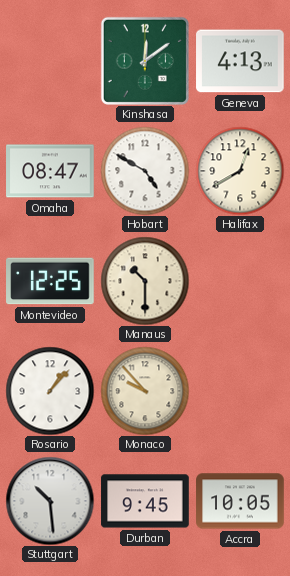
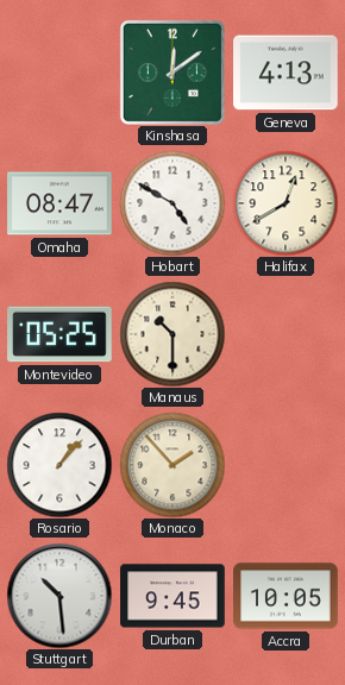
Montevideo: 12:25 -> 05:25 (59, 334)
Monaco: 9:53 -> 1:53 (172, 465)
